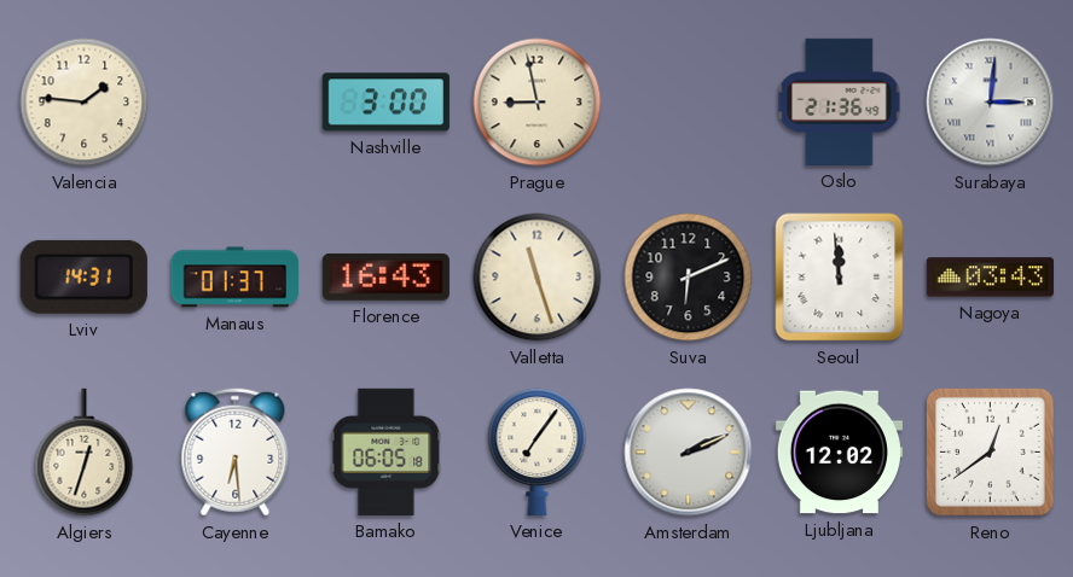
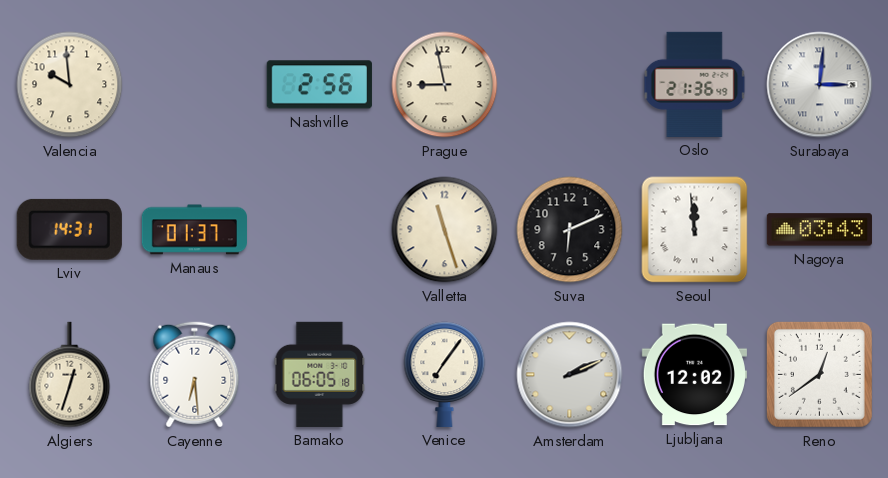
Valencia: 1:46 -> 9:59 (70, 85)
Nashville: 3:00 -> 2:56 (319, 85)
Florence: 16:43 -> none (385, 278)
